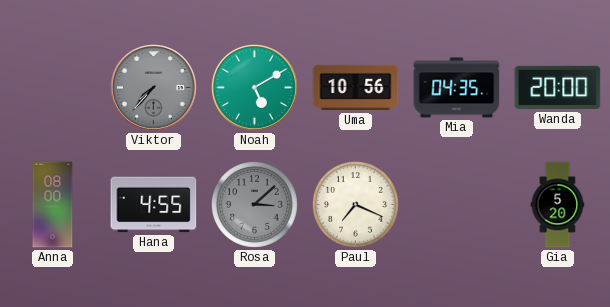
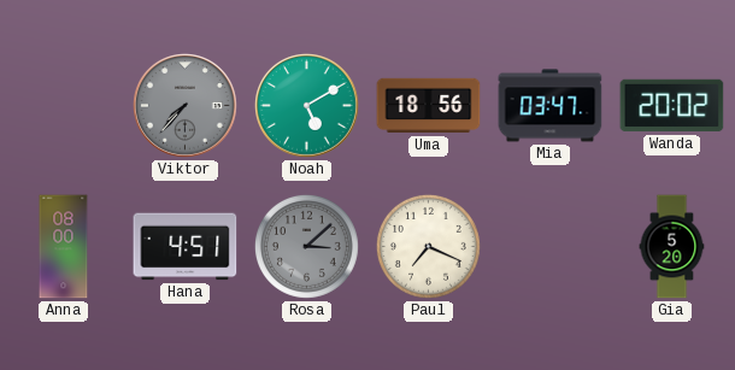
Uma: 10:56 -> 18:56 (429, 106)
Mia: 04:35 -> 03:47 (551, 106)
Wanda: 20:00 -> 20:02 (672, 106)
Hana: 4:55 -> 4:51 (186, 247)
